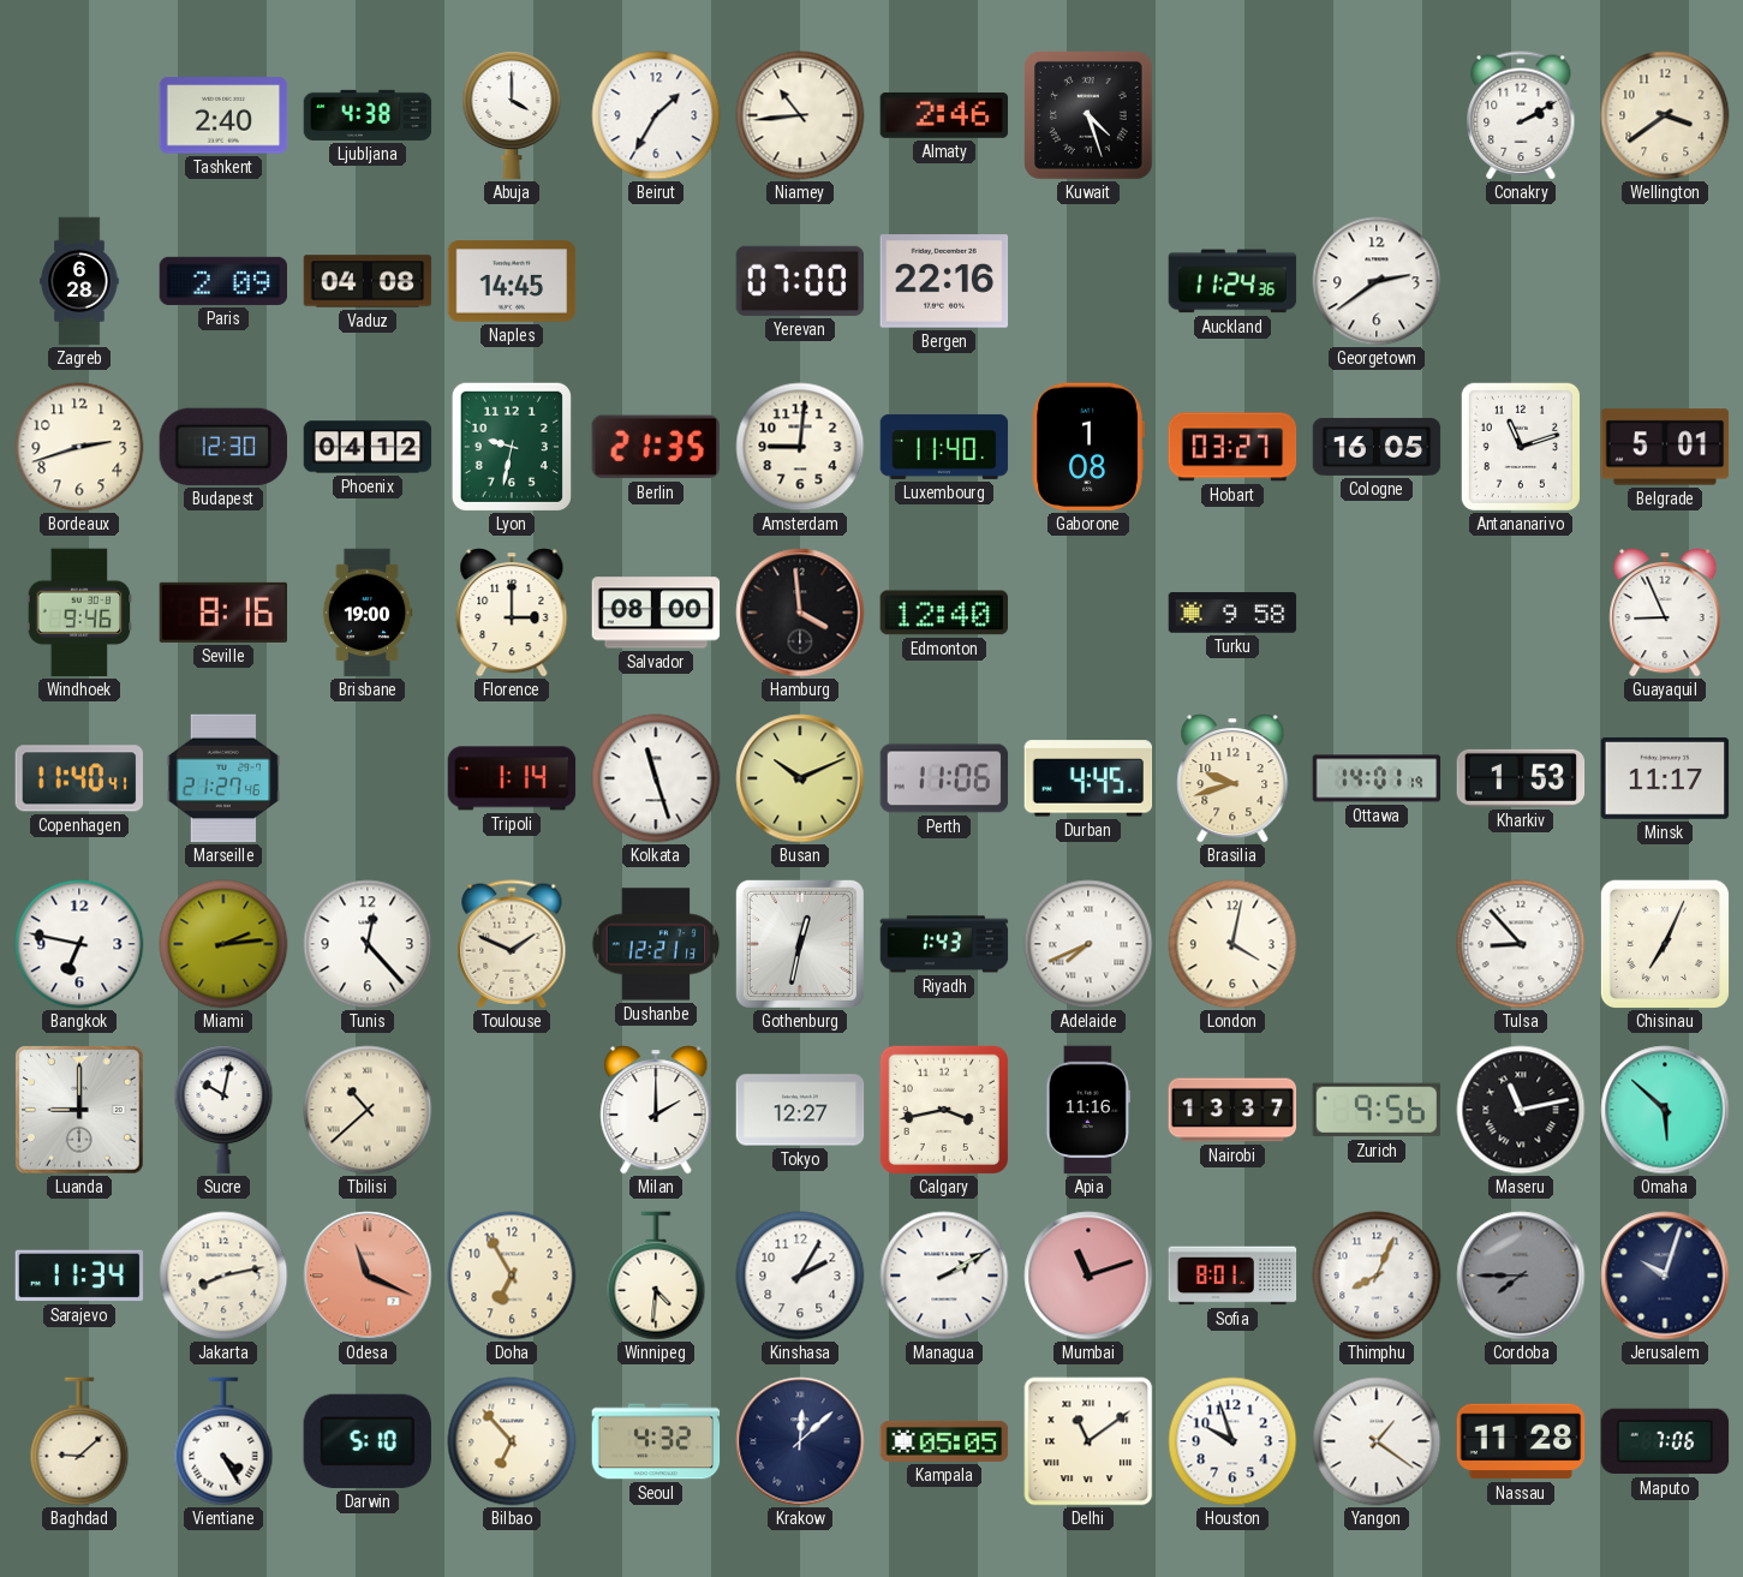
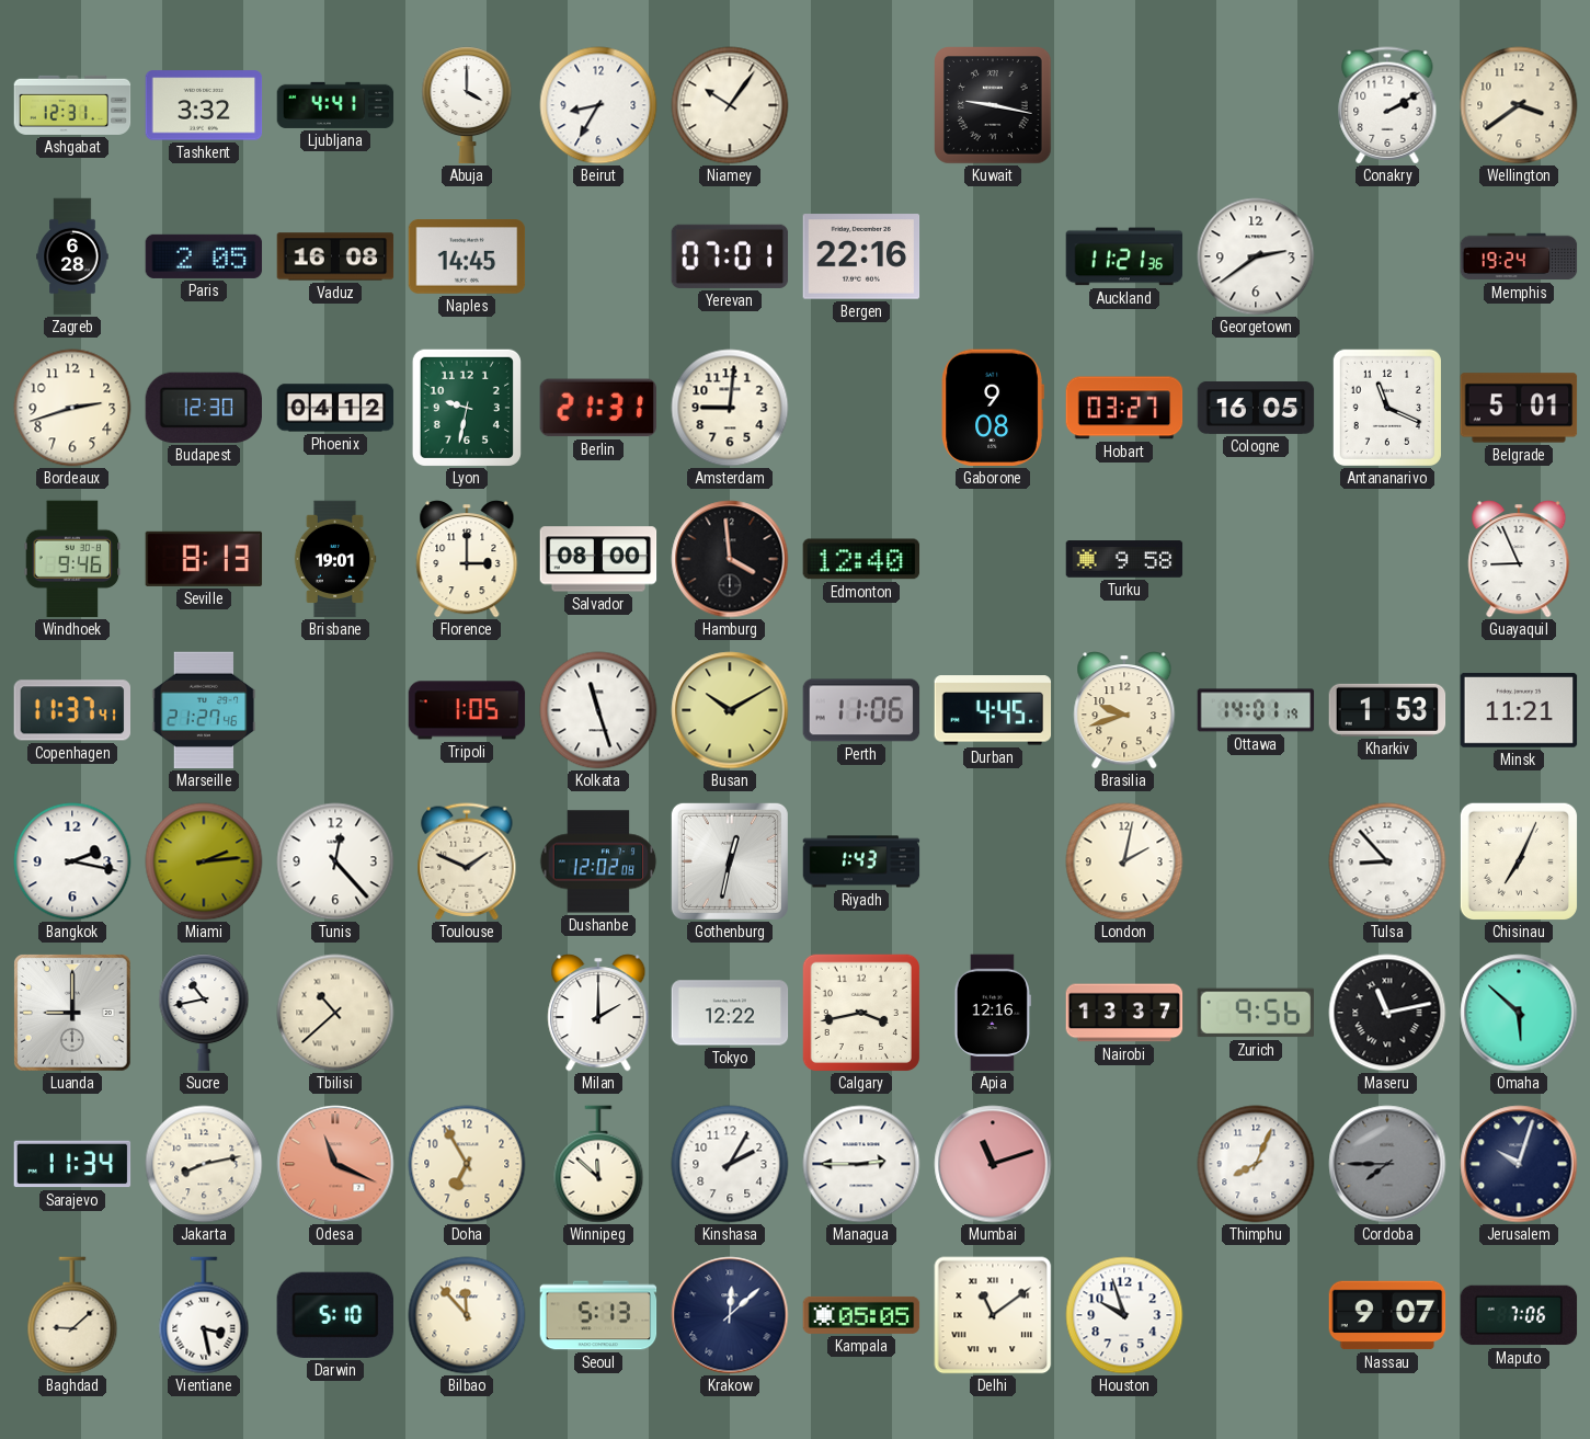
Ashgabat: none -> 12:31 (72, 105)
Tashkent: 2:40 -> 3:32 (204, 105)
Ljubljana: 4:38 -> 4:41 (335, 105)
Beirut: 1:35 -> 8:35 (598, 105)
Niamey: 10:44 -> 10:06 (730, 105)
Almaty: 2:46 -> none (944, 115)
Kuwait: 4:27 -> 9:17 (994, 106)
Paris: 2:09 -> 2:05 (204, 256)
Vaduz: 04:08 -> 16:08 (335, 256)
Yerevan: 07:00 -> 07:01 (730, 256)
Auckland: 11:24 -> 11:21 (1124, 256)
Memphis: none -> 19:24 (1519, 256)
Berlin: 21:35 -> 21:31 (597, 408)
Luxembourg: 11:40 -> none (944, 447)
Gaborone: 1:08 -> 9:08 (993, 408)
Antananarivo: 11:12 -> 11:19 (1387, 408)
Seville: 8:16 -> 8:13 (204, 559)
Brisbane: 19:00 -> 19:01 (335, 559)
Copenhagen: 11:40 -> 11:37 (71, 710)
Tripoli: 1:14 -> 1:05 (467, 710)
Busan: 10:11 -> 10:10 (730, 710)
Minsk: 11:17 -> 11:21 (1519, 710)
Bangkok: 6:47 -> 2:17 (72, 861)
Dushanbe: 12:21 -> 12:02 (598, 861)
Adelaide: 7:41 -> none (1088, 944)
London: 4:02 -> 2:02 (1124, 861)
Sucre: 10:02 -> 10:43 (204, 1013)
Tokyo: 12:27 -> 12:22 (730, 1013)
Apia: 11:16 -> 12:16 (993, 1013)
Winnipeg: 4:31 -> 11:52 (598, 1164)
Managua: 2:10 -> 2:45 (861, 1164)
Sofia: 8:01 -> none (1232, 1276)
Vientiane: 4:25 -> 3:28 (204, 1315)
Bilbao: 6:53 -> 11:53 (467, 1315)
Seoul: 4:32 -> 5:13 (598, 1315)
Yangon: 1:21 -> none (1377, 1441)
Nassau: 11:28 -> 9:07 (1387, 1315)
